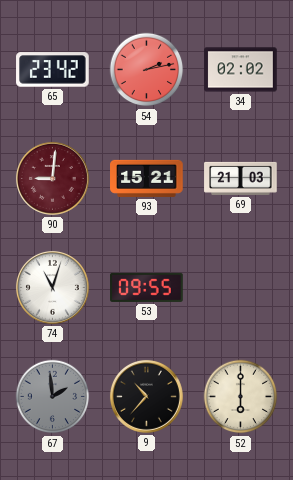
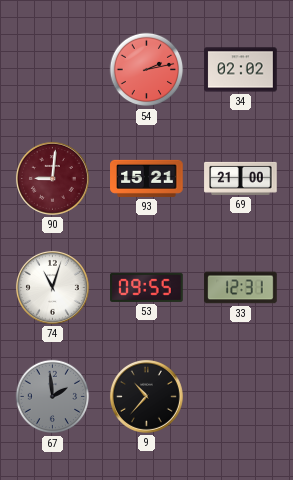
65: 23:42 -> none (53, 70)
69: 21:03 -> 21:00 (241, 178)
33: none -> 12:31 (241, 288)
52: 6:00 -> none (241, 397)
